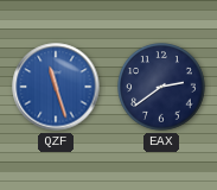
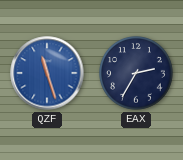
EAX: 2:39 -> 2:35 (137, 74)
